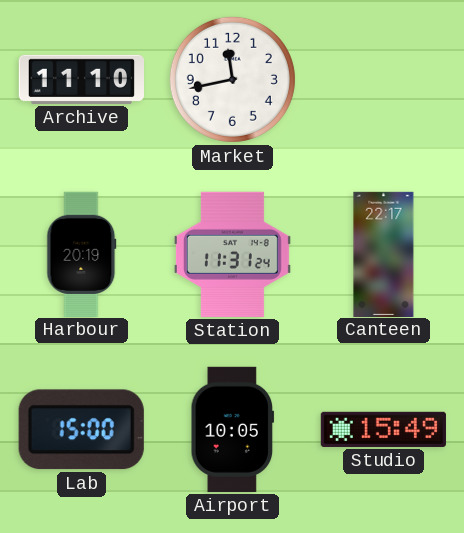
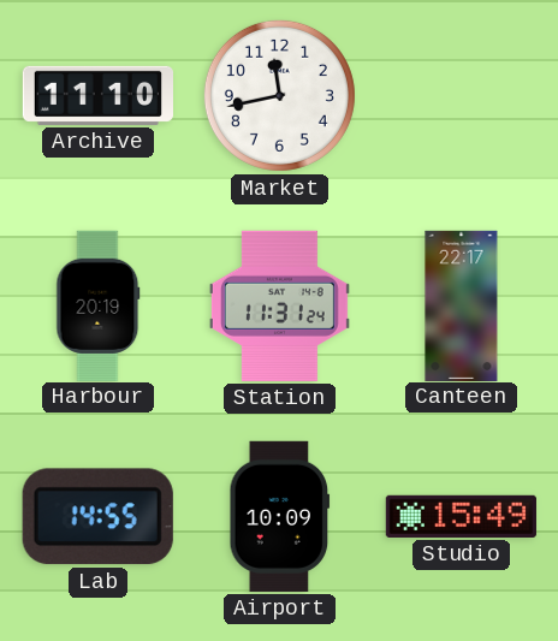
Lab: 15:00 -> 14:55 (97, 517)
Airport: 10:05 -> 10:09 (280, 516)
